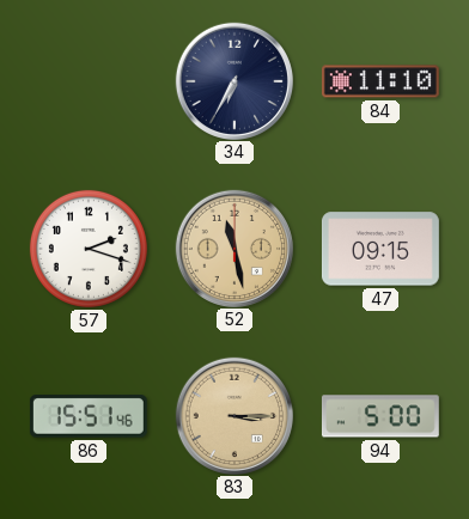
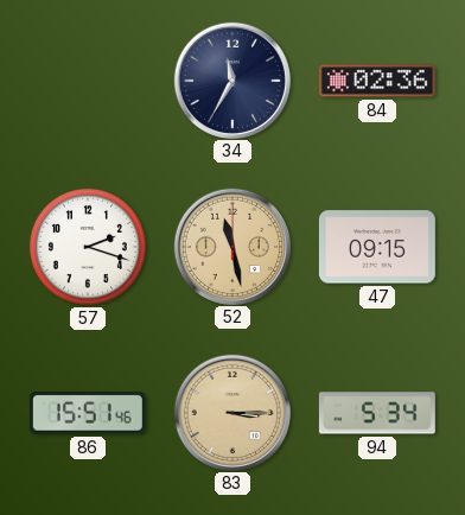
34: 6:35 -> 11:35 (231, 80)
84: 11:10 -> 02:36 (377, 81)
94: 5:00 -> 5:34 (377, 413)
